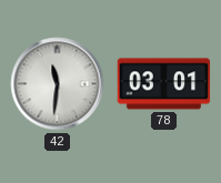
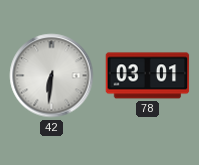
42: 11:31 -> 6:31 (52, 76)
